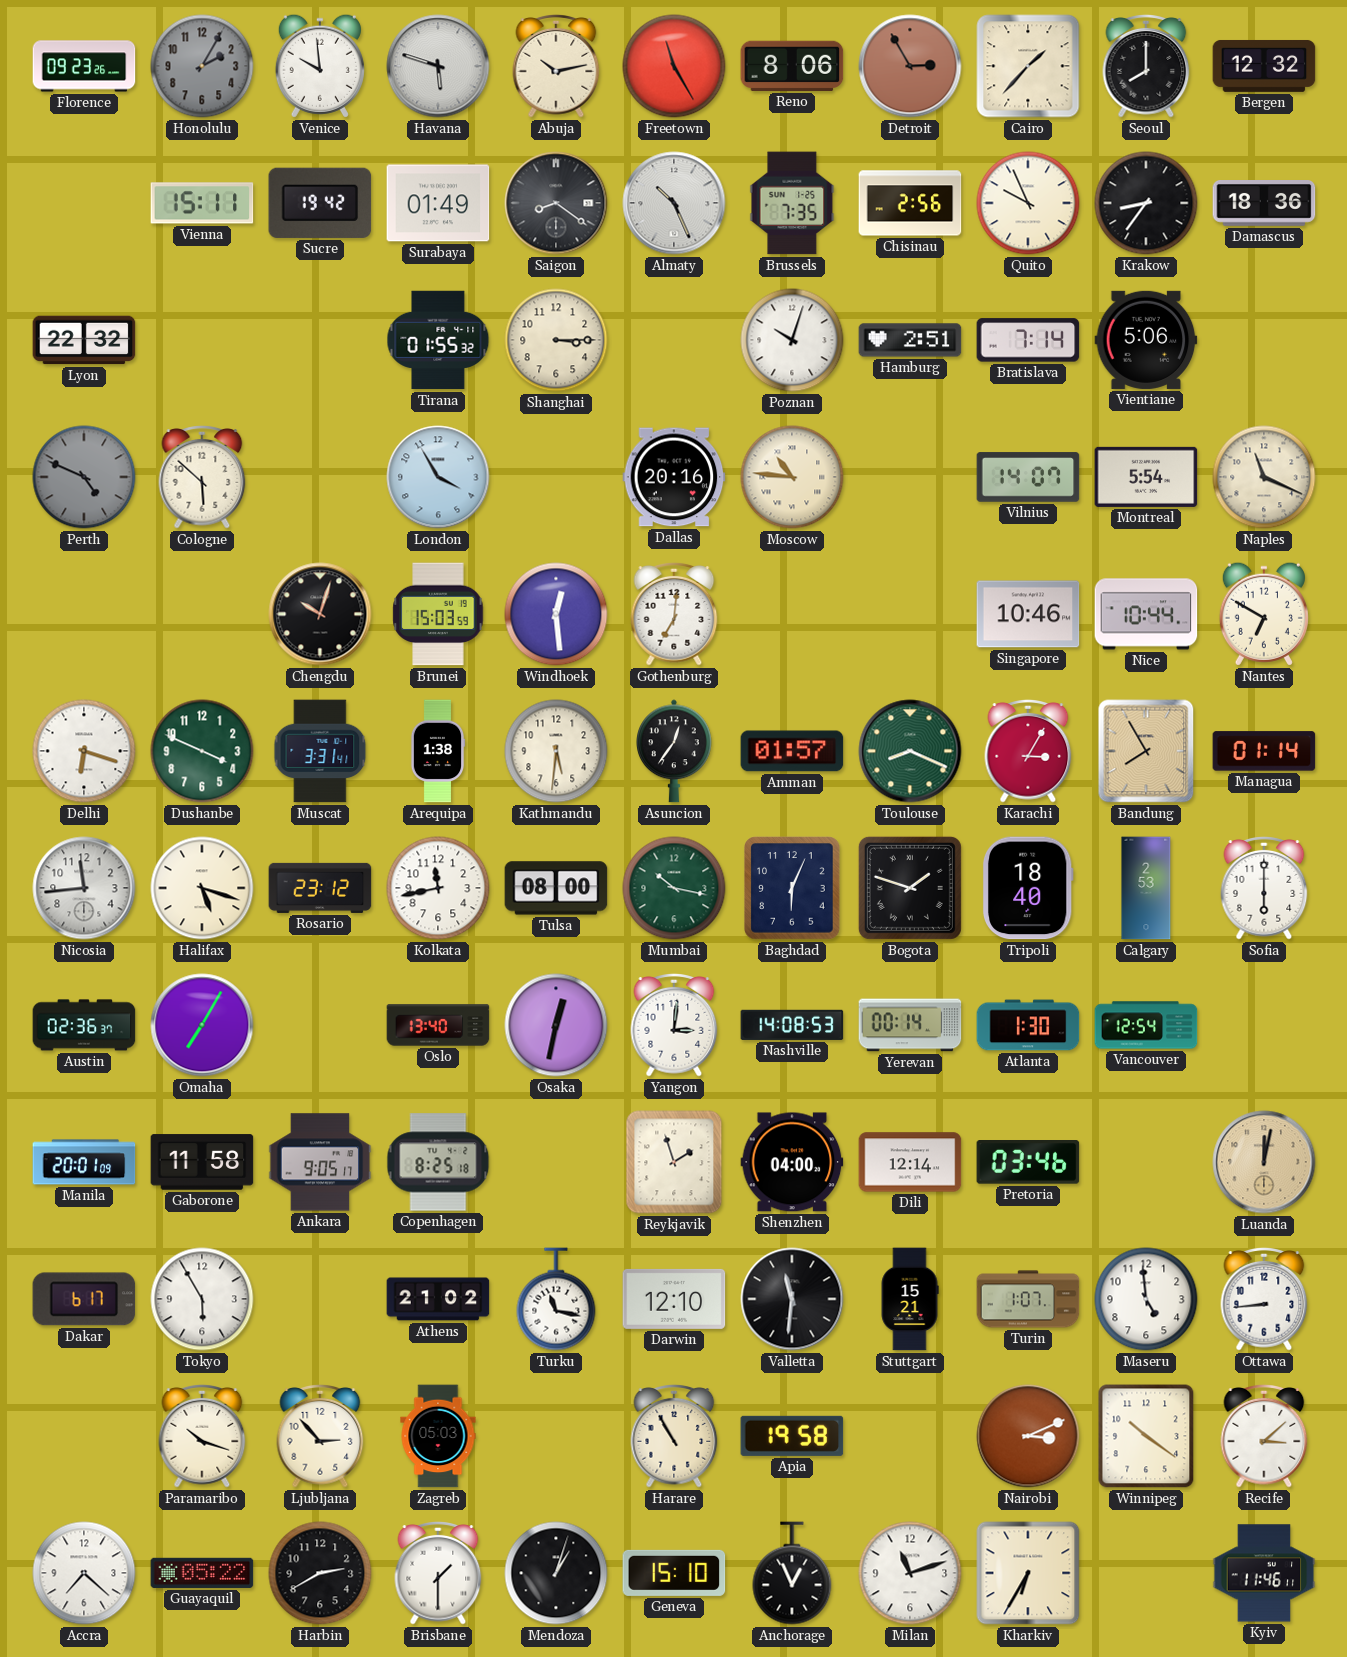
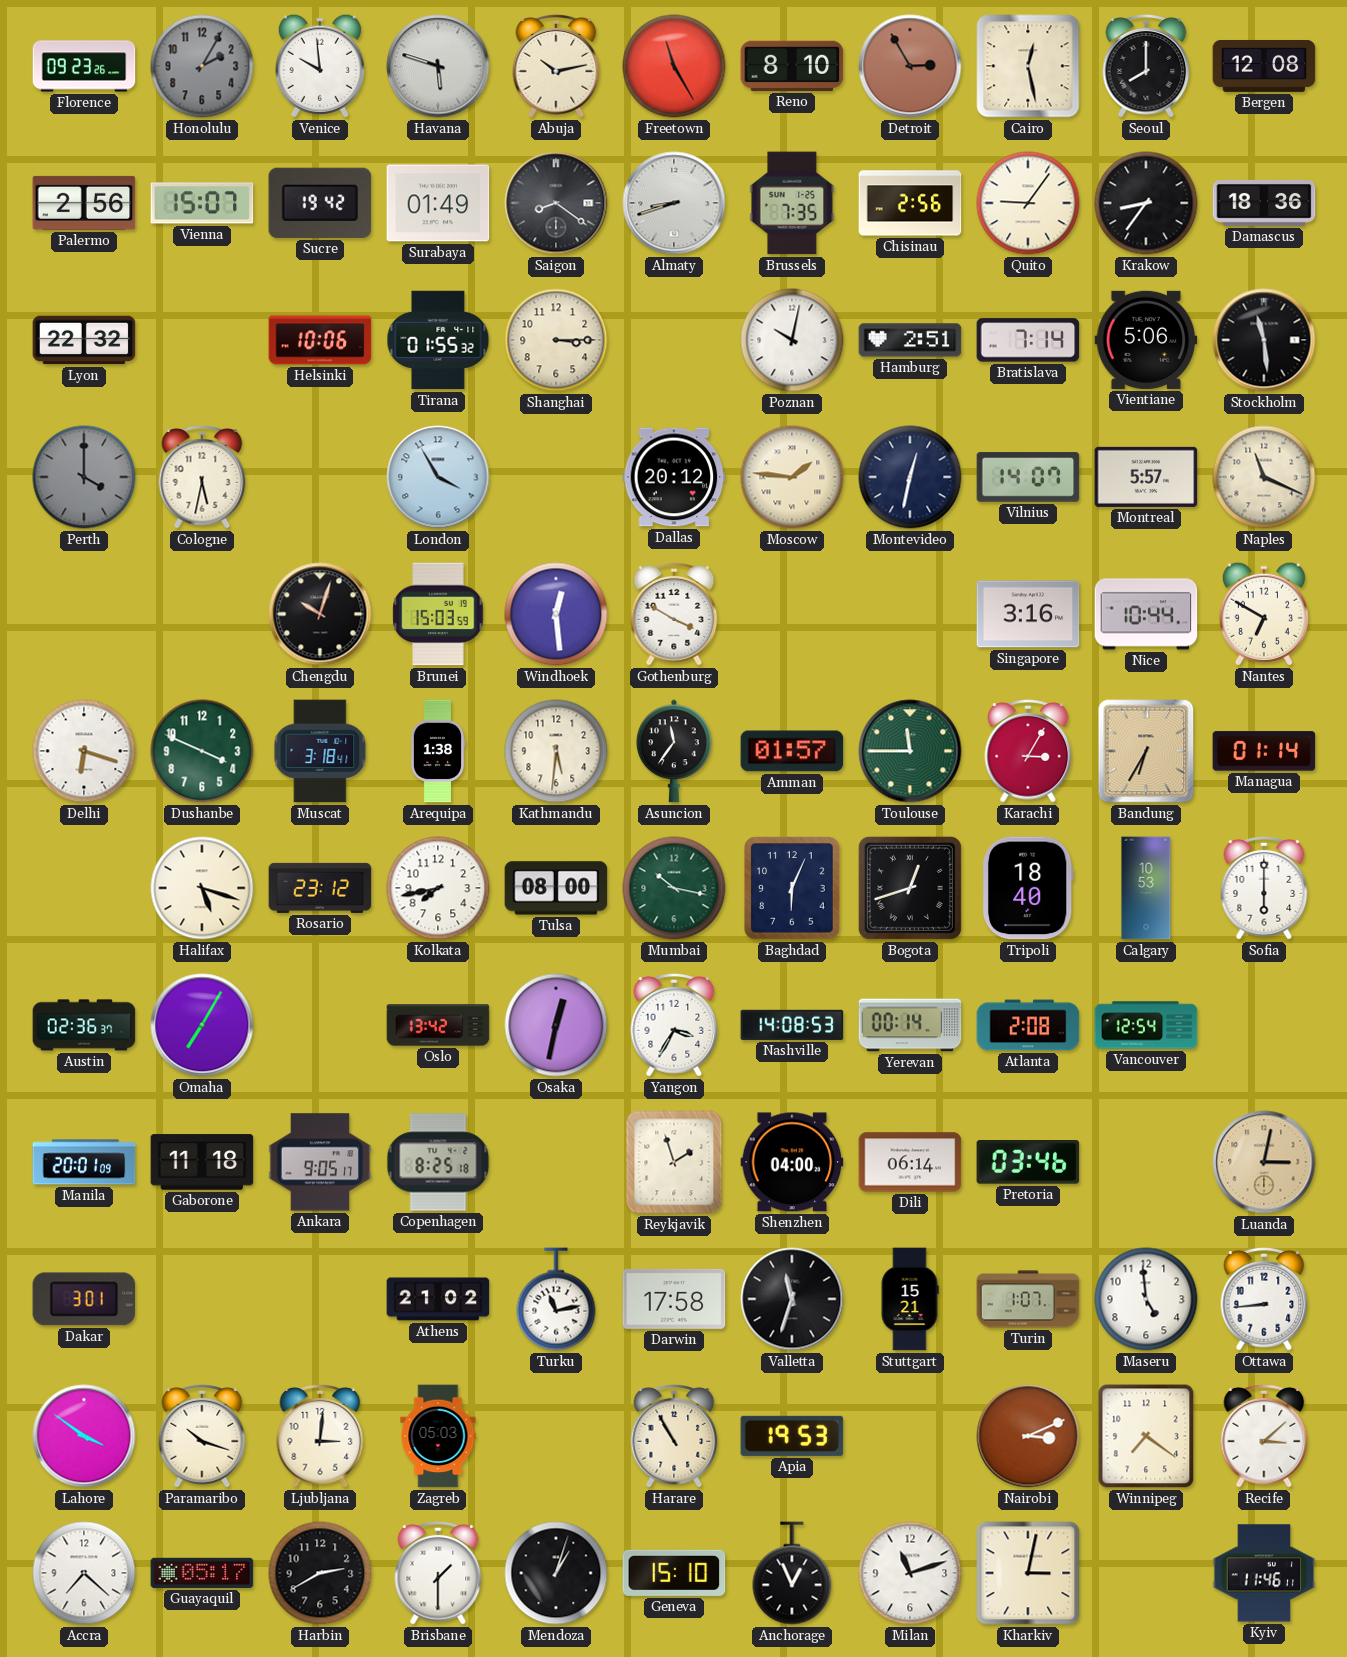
Reno: 8:06 -> 8:10 (792, 66)
Cairo: 1:37 -> 12:28 (1028, 66)
Bergen: 12:32 -> 12:08 (1264, 66)
Palermo: none -> 2:56 (84, 203)
Vienna: 15:11 -> 15:07 (202, 203)
Almaty: 10:26 -> 8:42 (674, 203)
Quito: 9:56 -> 9:06 (1028, 203)
Helsinki: none -> 10:06 (320, 340)
Poznan: 10:03 -> 10:02 (792, 340)
Stockholm: none -> 11:29 (1264, 340)
Perth: 4:49 -> 4:00 (84, 477)
Cologne: 5:52 -> 5:32 (202, 478)
Dallas: 20:16 -> 20:12 (674, 477)
Moscow: 10:46 -> 1:46 (792, 477)
Montevideo: none -> 12:32 (910, 477)
Montreal: 5:54 -> 5:57 (1146, 477)
Gothenburg: 7:01 -> 3:50 (674, 615)
Singapore: 10:46 -> 3:16 (1028, 614)
Muscat: 3:31 -> 3:18 (320, 751)
Asuncion: 12:36 -> 11:36 (675, 751)
Toulouse: 8:19 -> 11:45 (910, 751)
Bandung: 7:55 -> 6:35 (1146, 751)
Nicosia: 11:44 -> none (84, 888)
Kolkata: 11:43 -> 7:43 (438, 888)
Bogota: 1:48 -> 12:42 (910, 888)
Calgary: 2:53 -> 10:53 (1146, 888)
Oslo: 13:40 -> 13:42 (438, 1025)
Yangon: 3:01 -> 3:35 (674, 1026)
Atlanta: 1:30 -> 2:08 (1028, 1025)
Gaborone: 11:58 -> 11:18 (202, 1162)
Dili: 12:14 -> 06:14 (910, 1162)
Luanda: 12:02 -> 3:02 (1264, 1162)
Dakar: 6:17 -> 3:01 (84, 1299)
Tokyo: 5:55 -> none (202, 1299)
Turku: 11:17 -> 11:13 (556, 1299)
Darwin: 12:10 -> 17:58 (674, 1299)
Valletta: 11:31 -> 11:33 (792, 1299)
Lahore: none -> 3:51 (84, 1436)
Ljubljana: 2:53 -> 3:01 (320, 1437)
Apia: 19:58 -> 19:53 (792, 1436)
Winnipeg: 10:21 -> 7:21 (1146, 1436)
Guayaquil: 05:22 -> 05:17 (202, 1573)
Kharkiv: 6:35 -> 3:02 (1028, 1573)
